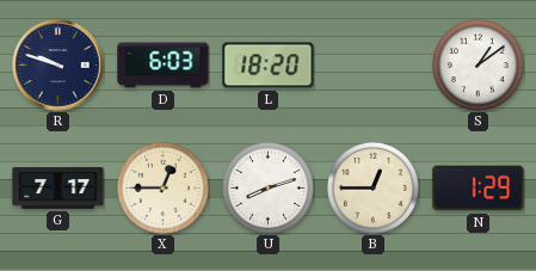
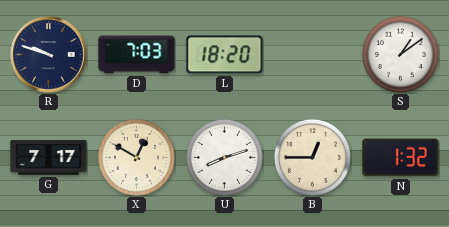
D: 6:03 -> 7:03 (137, 55)
X: 12:45 -> 12:50 (136, 157)
N: 1:29 -> 1:32 (401, 158)
